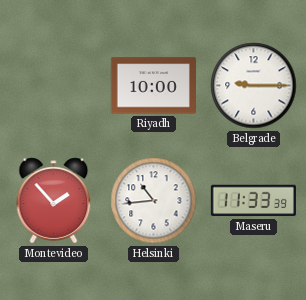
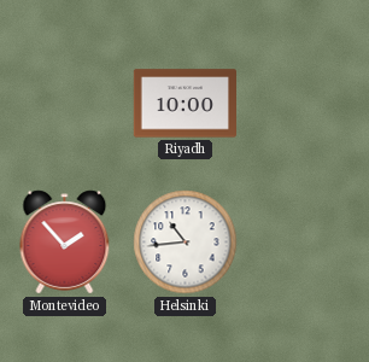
Belgrade: 9:15 -> none (254, 86)
Maseru: 11:33 -> none (253, 201)
